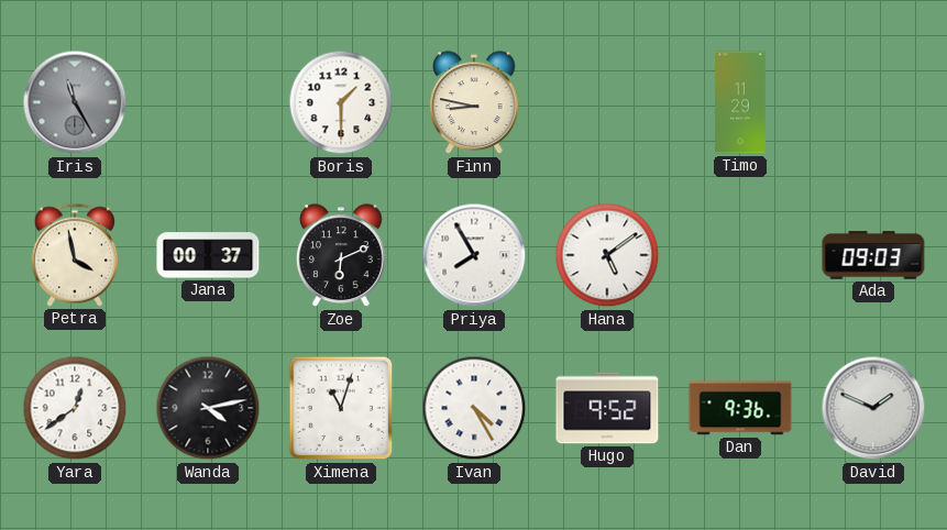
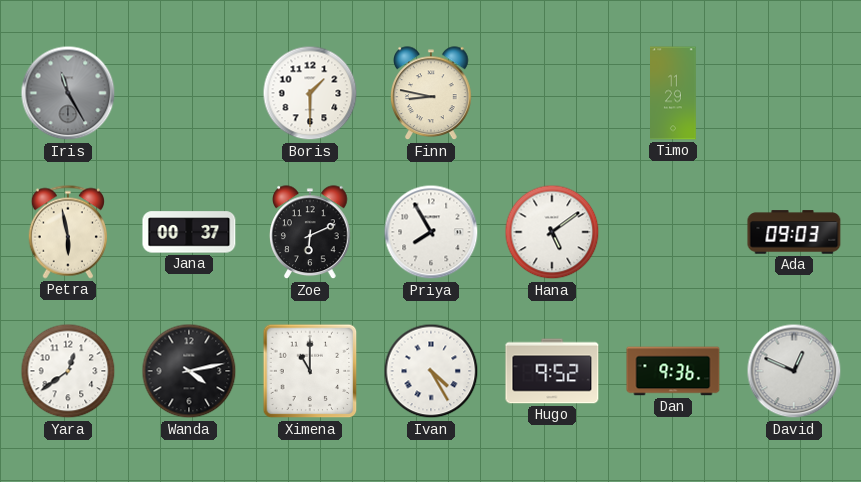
Petra: 3:58 -> 5:58 (68, 232)
Ximena: 11:03 -> 11:00 (310, 371)
David: 1:49 -> 12:49 (794, 371)
